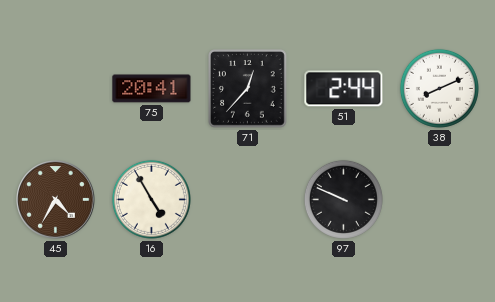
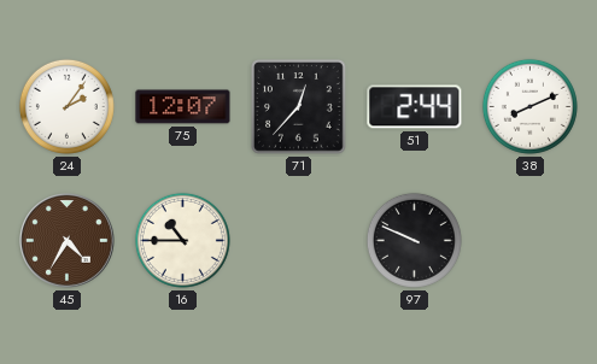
24: none -> 2:06 (66, 106)
75: 20:41 -> 12:07 (183, 107)
16: 4:55 -> 10:45 (182, 240)
